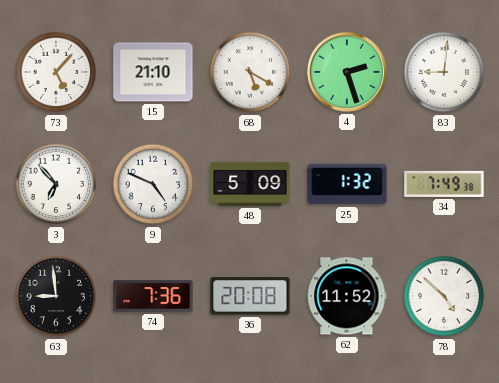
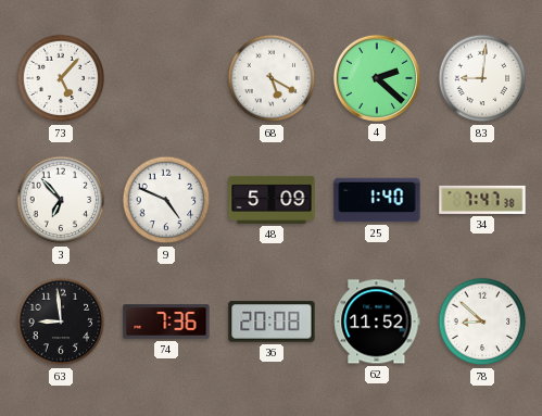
15: 21:10 -> none (153, 72)
4: 2:27 -> 2:22 (377, 78)
25: 1:32 -> 1:40 (377, 200)
34: 7:49 -> 7:47 (482, 200)
78: 4:52 -> 8:52 (482, 322)
